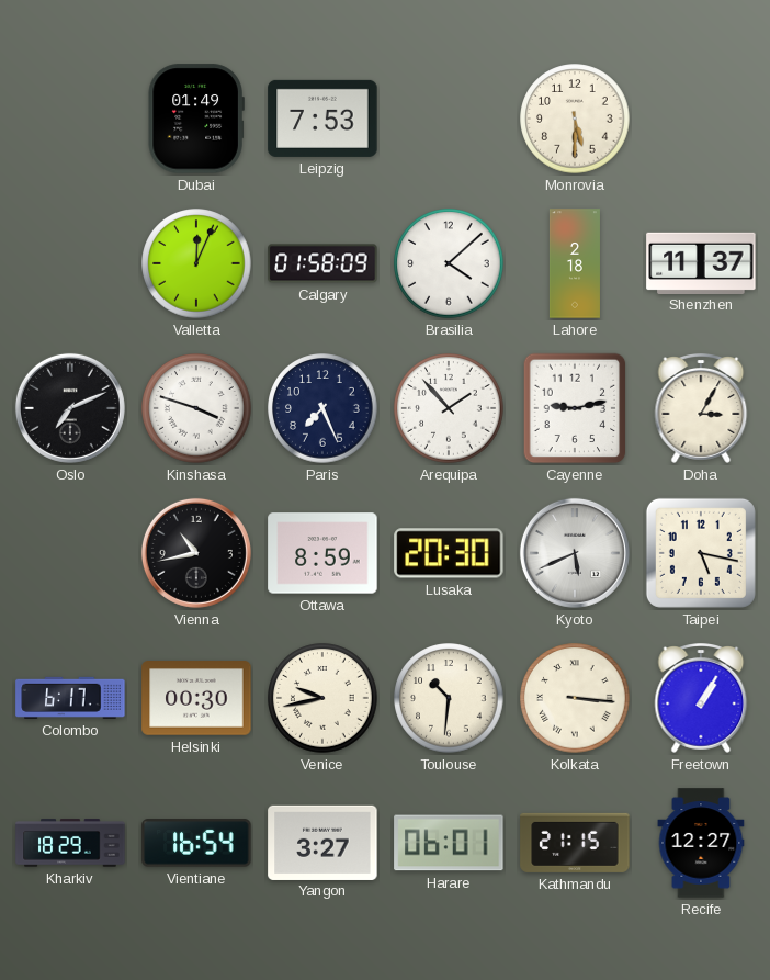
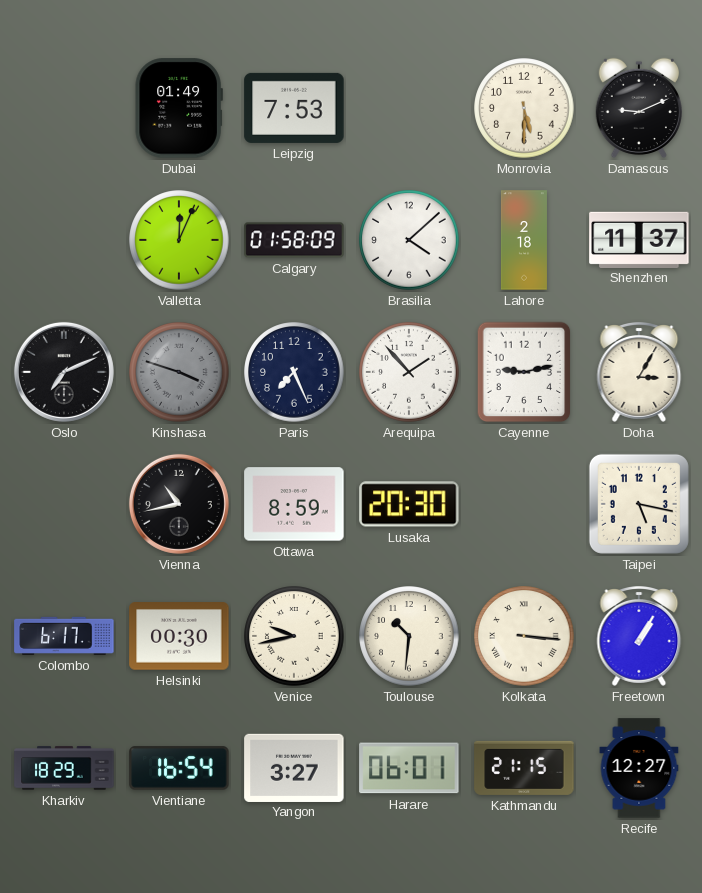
Damascus: none -> 9:11 (639, 108)
Kinshasa dial: white -> grey (179, 372)
Kyoto: 5:41 -> none (575, 553)
